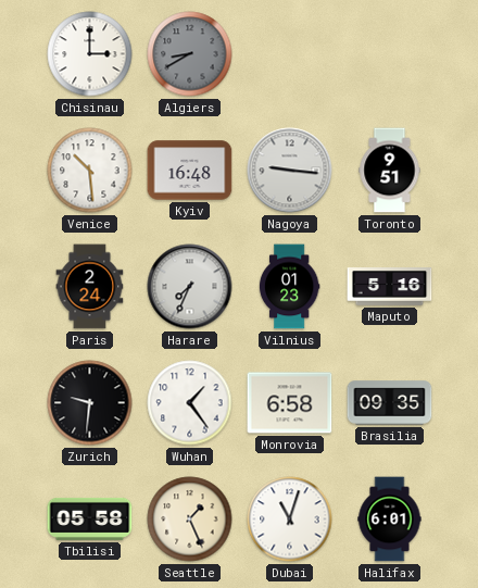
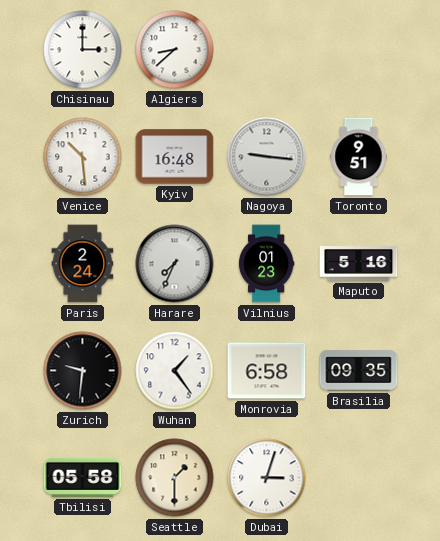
Algiers: 8:40 -> 8:38 (175, 50)
Algiers dial: grey -> white (175, 50)
Seattle: 1:26 -> 1:30 (175, 478)
Dubai: 11:03 -> 3:03 (267, 478)
Halifax: 6:01 -> none (390, 520)
